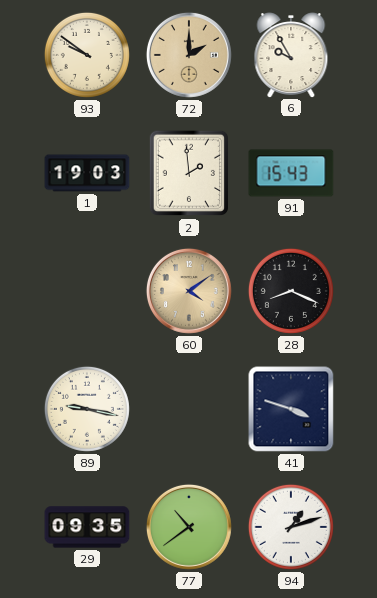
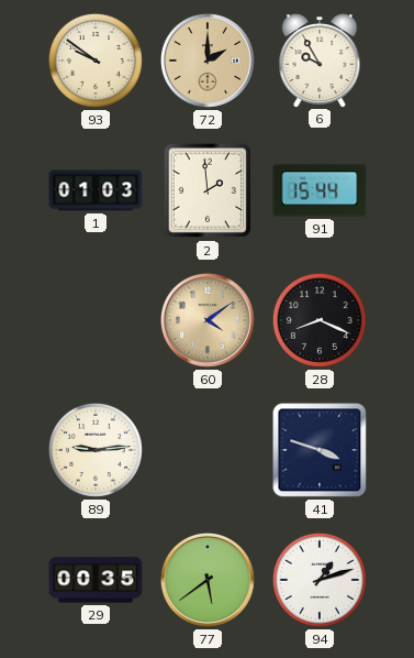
1: 19:03 -> 01:03 (96, 190)
91: 15:43 -> 15:44 (320, 190)
89: 9:17 -> 9:14 (96, 450)
29: 09:35 -> 00:35 (96, 580)
77: 10:39 -> 5:39 (208, 580)
